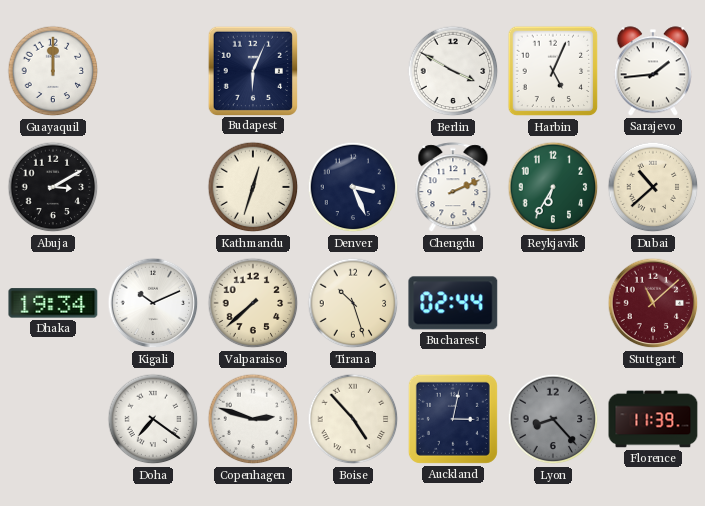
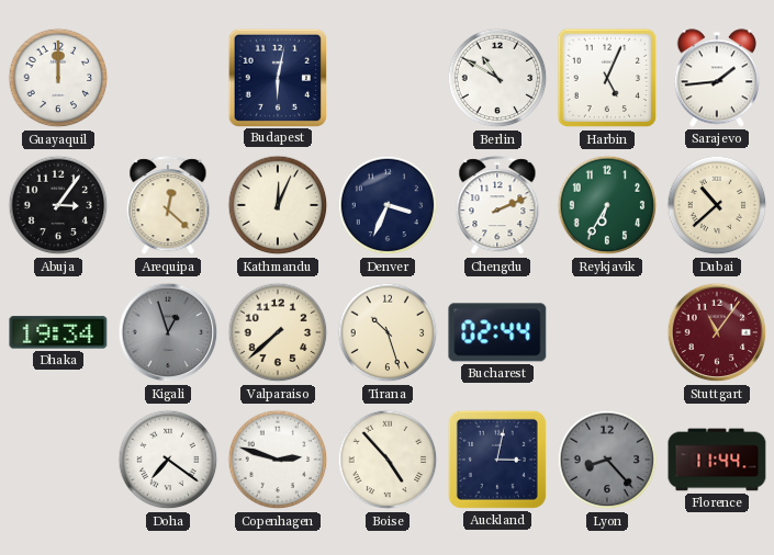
Budapest: 6:04 -> 6:02 (277, 77)
Berlin: 3:50 -> 10:50 (497, 78)
Abuja: 3:10 -> 3:06 (58, 205)
Arequipa: none -> 12:22 (168, 206)
Kathmandu: 12:33 -> 12:04 (278, 205)
Denver: 3:26 -> 3:34 (388, 205)
Kigali: 10:11 -> 12:57 (168, 332)
Kigali dial: white -> grey (168, 332)
Stuttgart: 11:08 -> 11:06 (717, 332)
Florence: 11:39 -> 11:44 (717, 460)
